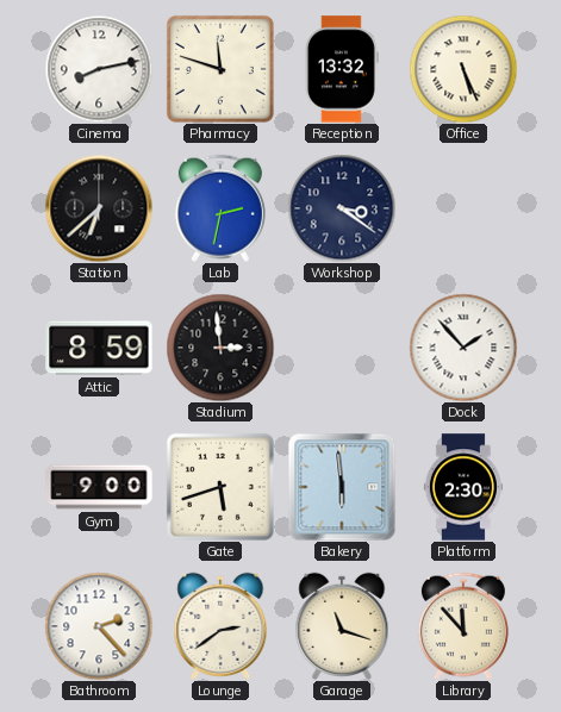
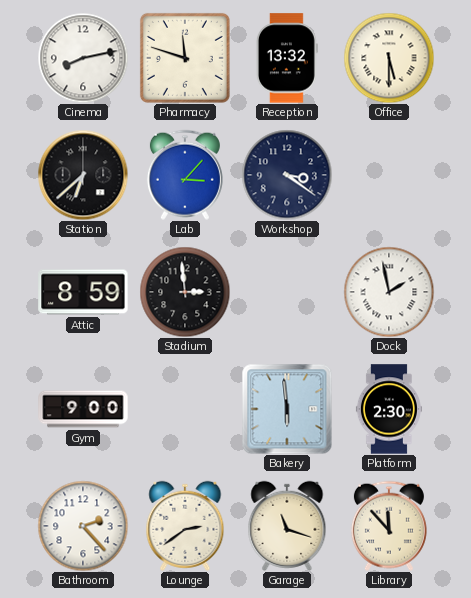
Office: 5:26 -> 5:30 (389, 58)
Lab: 2:32 -> 3:07 (185, 175)
Dock: 1:53 -> 1:58 (389, 292)
Gate: 5:42 -> none (220, 487)
